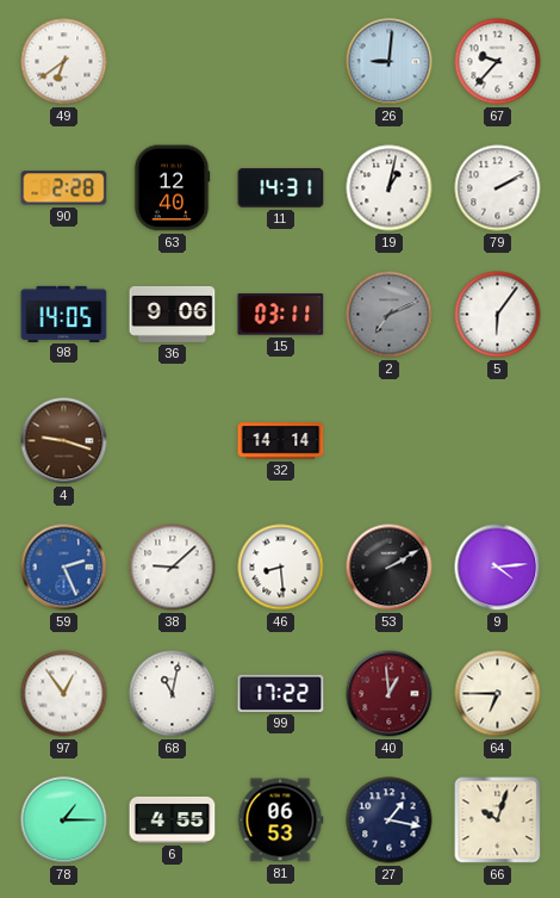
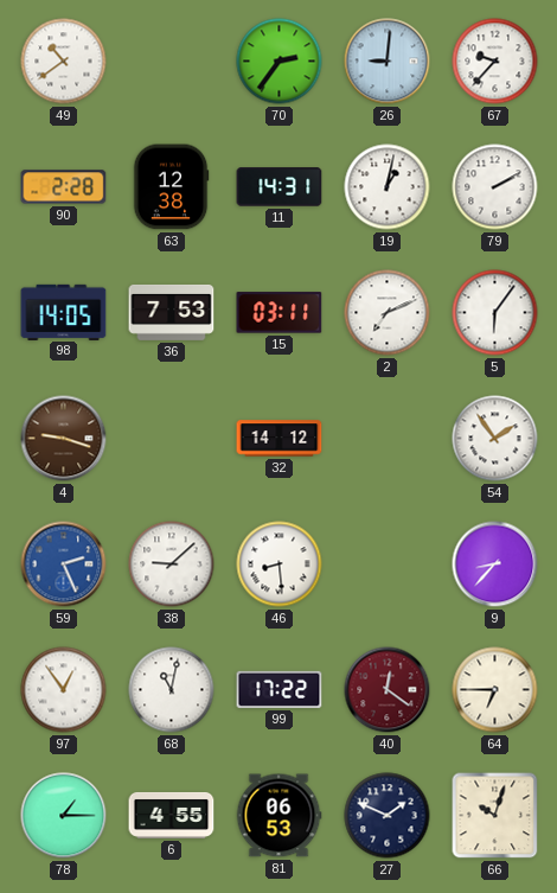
49: 6:39 -> 10:39 (64, 62)
70: none -> 2:36 (280, 62)
63: 12:40 -> 12:38 (171, 187)
36: 9:06 -> 7:53 (172, 312)
2 dial: grey -> white (388, 313)
32: 14:14 -> 14:12 (280, 439)
54: none -> 1:54 (495, 439)
53: 2:10 -> none (390, 568)
9: 4:14 -> 8:37 (495, 564)
40: 12:59 -> 12:21 (388, 690)
27: 1:17 -> 1:49 (388, 816)
